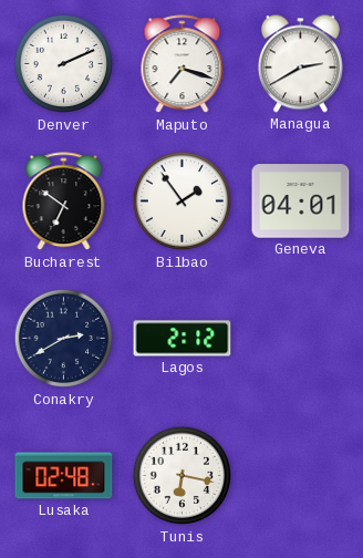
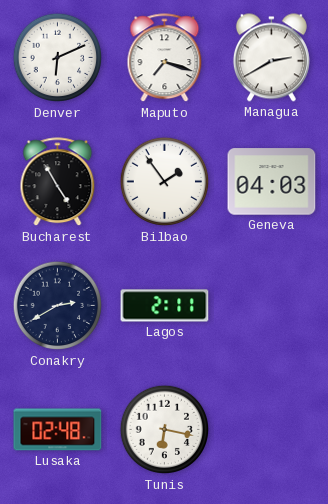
Denver: 2:11 -> 6:11 (58, 58)
Bucharest: 6:51 -> 4:55 (58, 182)
Geneva: 04:01 -> 04:03 (272, 182)
Lagos: 2:12 -> 2:11 (165, 306)
